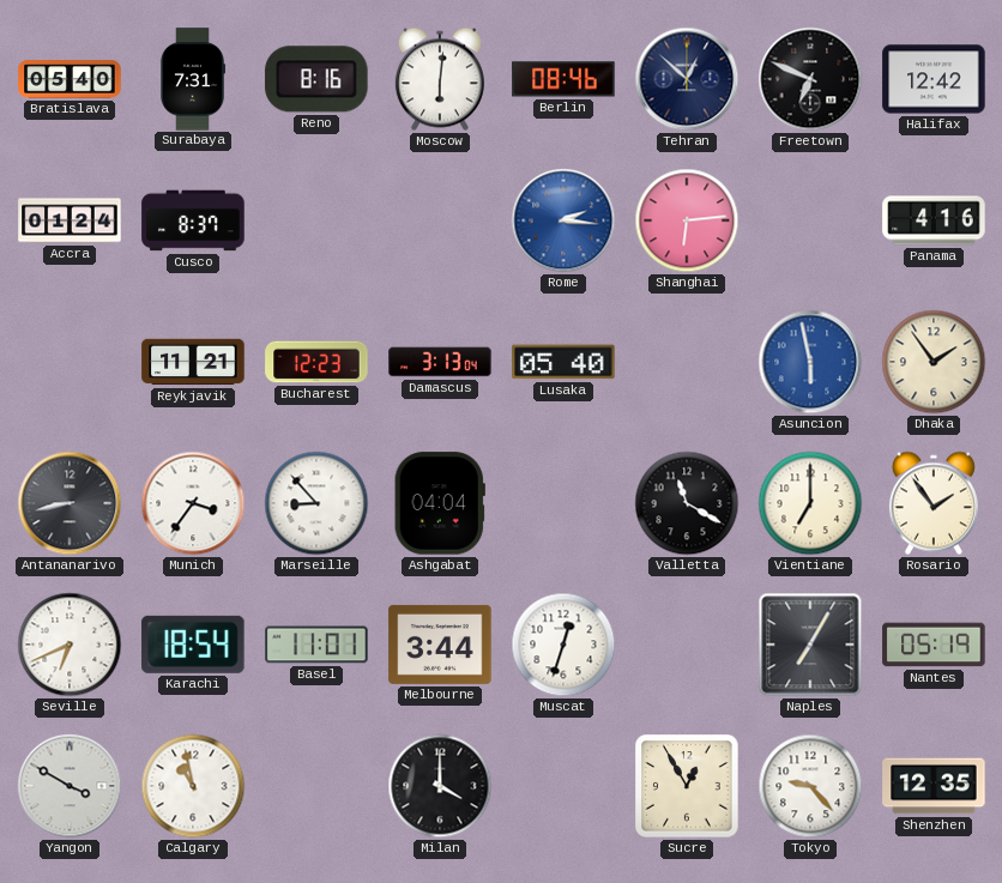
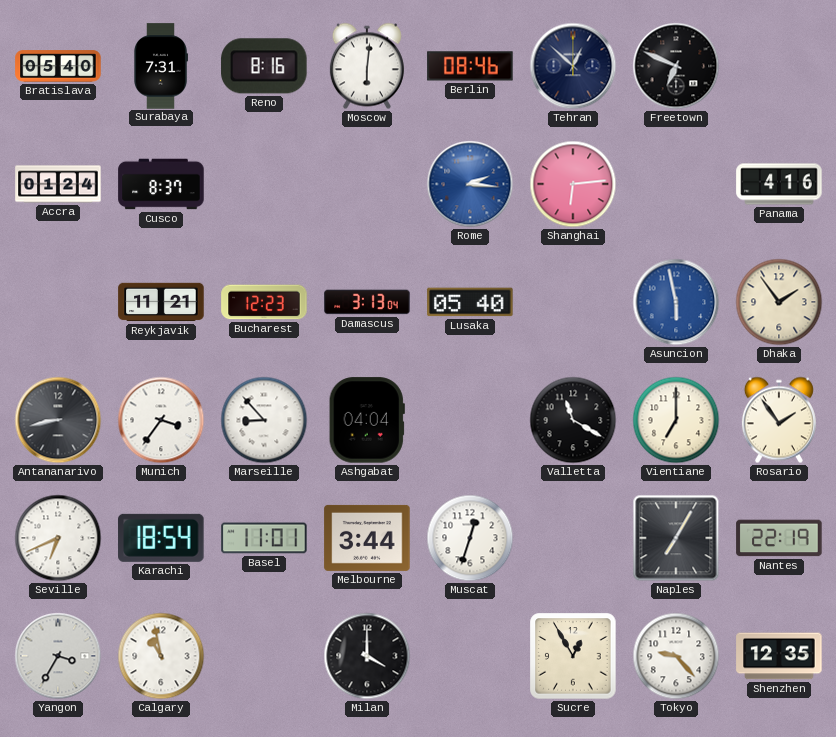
Halifax: 12:42 -> none (934, 79)
Nantes: 05:19 -> 22:19 (779, 538)
Yangon: 3:50 -> 3:35 (58, 656)
